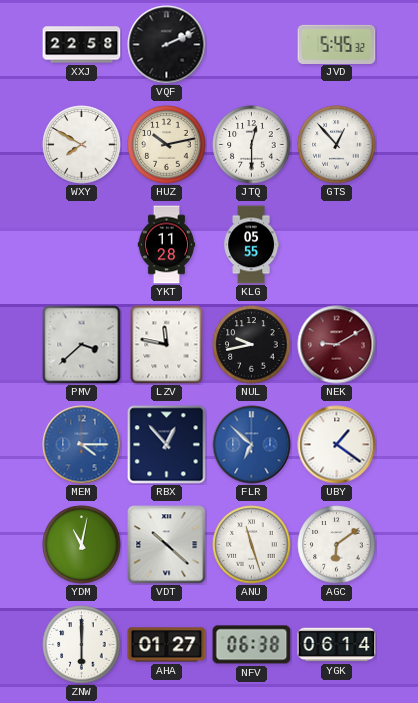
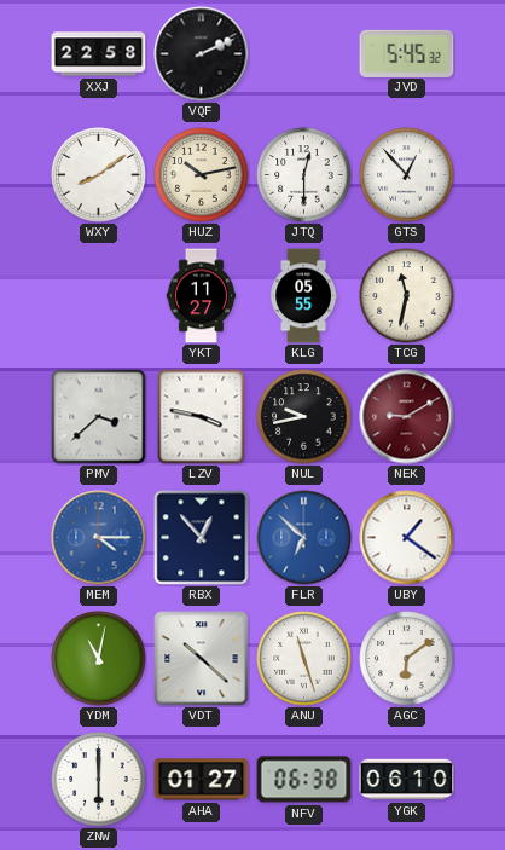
WXY: 7:50 -> 8:09 (99, 175)
YKT: 11:28 -> 11:27 (202, 296)
TCG: none -> 11:32 (407, 296)
LZV: 11:47 -> 3:47 (202, 417)
YGK: 06:14 -> 06:10 (407, 780)
